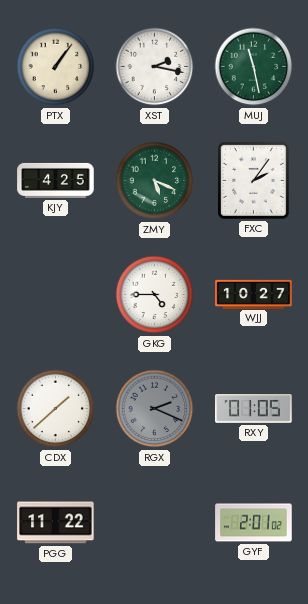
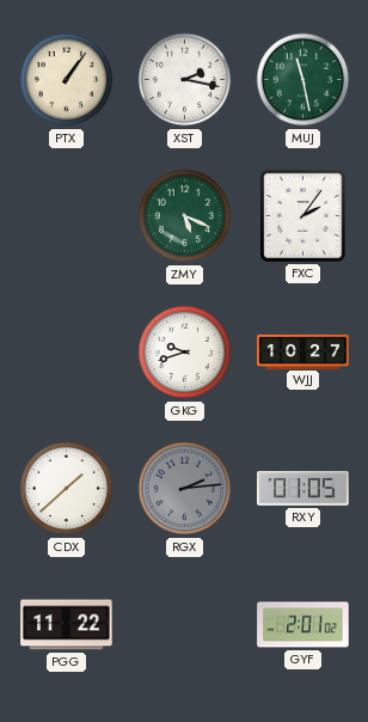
KJY: 4:25 -> none (56, 180)
GKG: 4:45 -> 9:42 (185, 353)
RGX: 2:19 -> 2:14 (185, 489)
